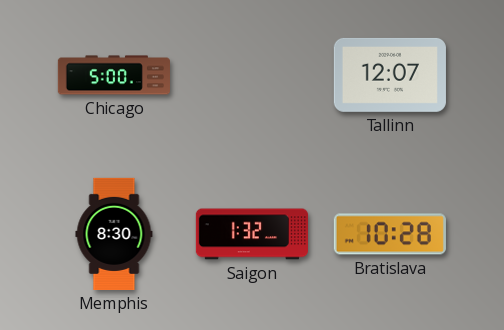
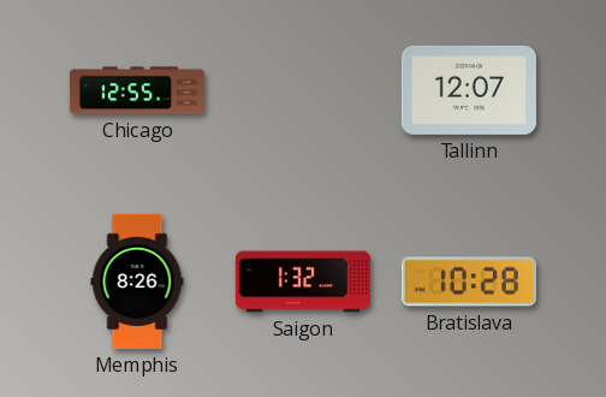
Chicago: 5:00 -> 12:55 (137, 90)
Memphis: 8:30 -> 8:26 (137, 282)
